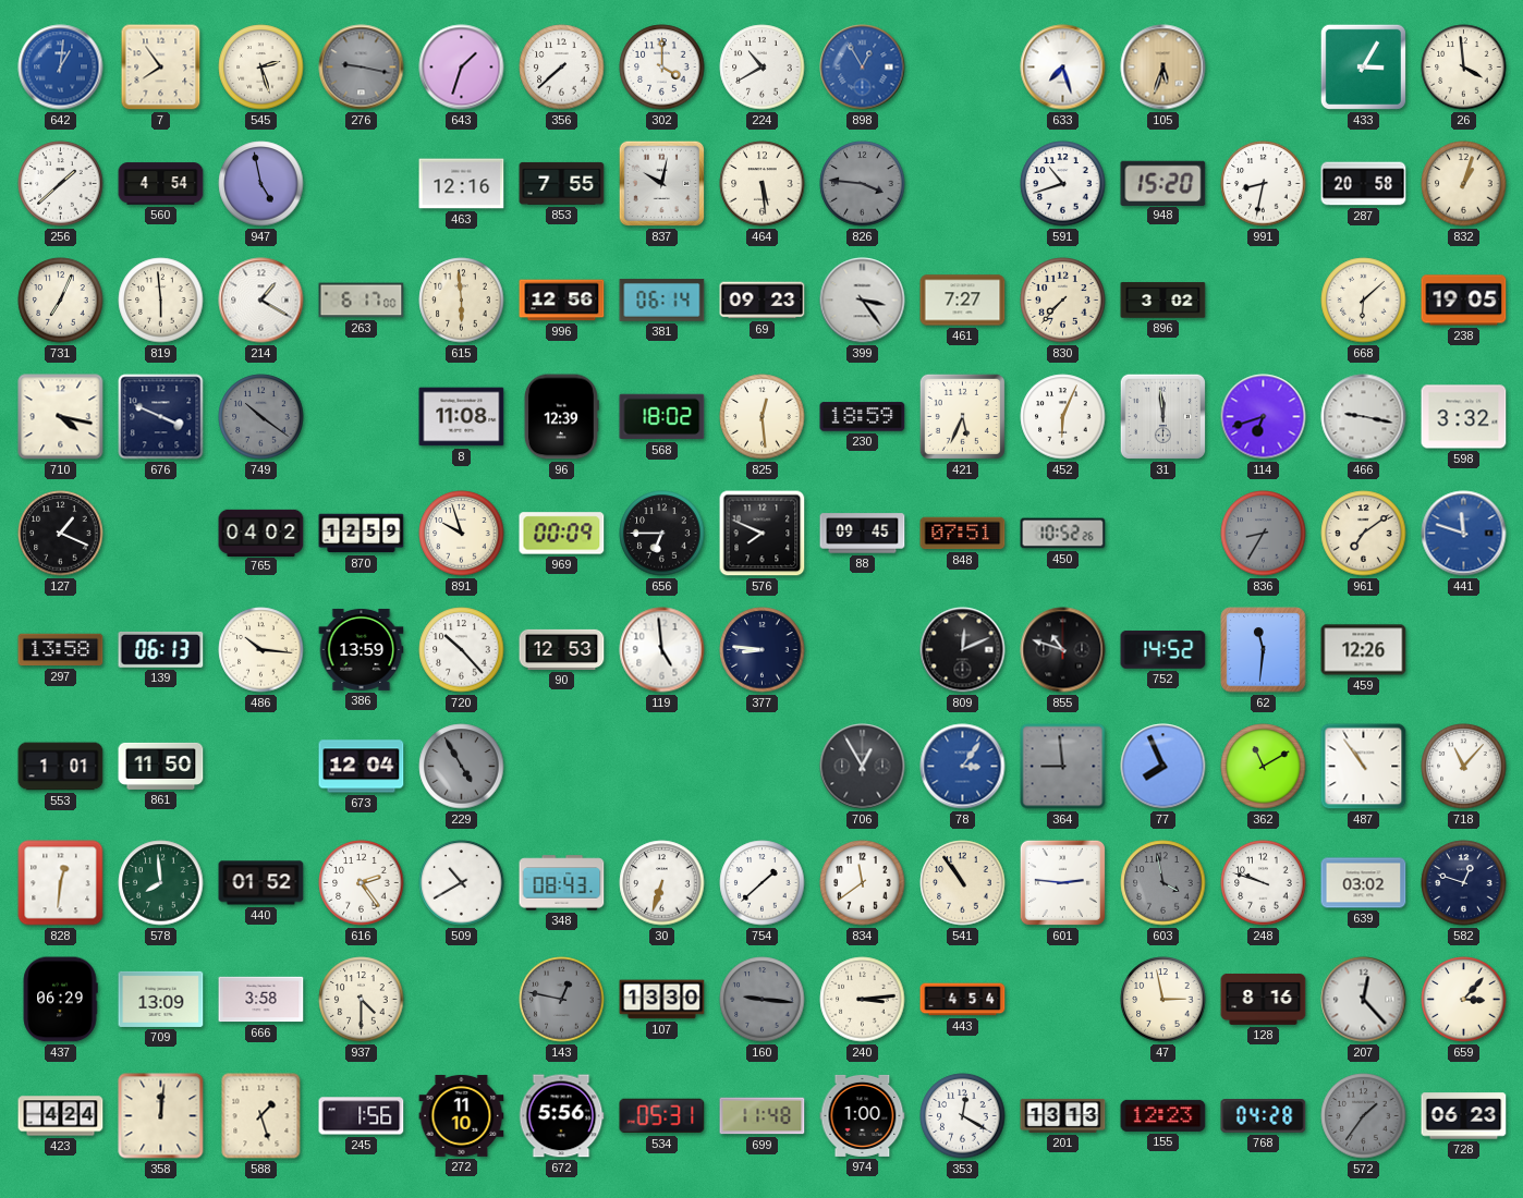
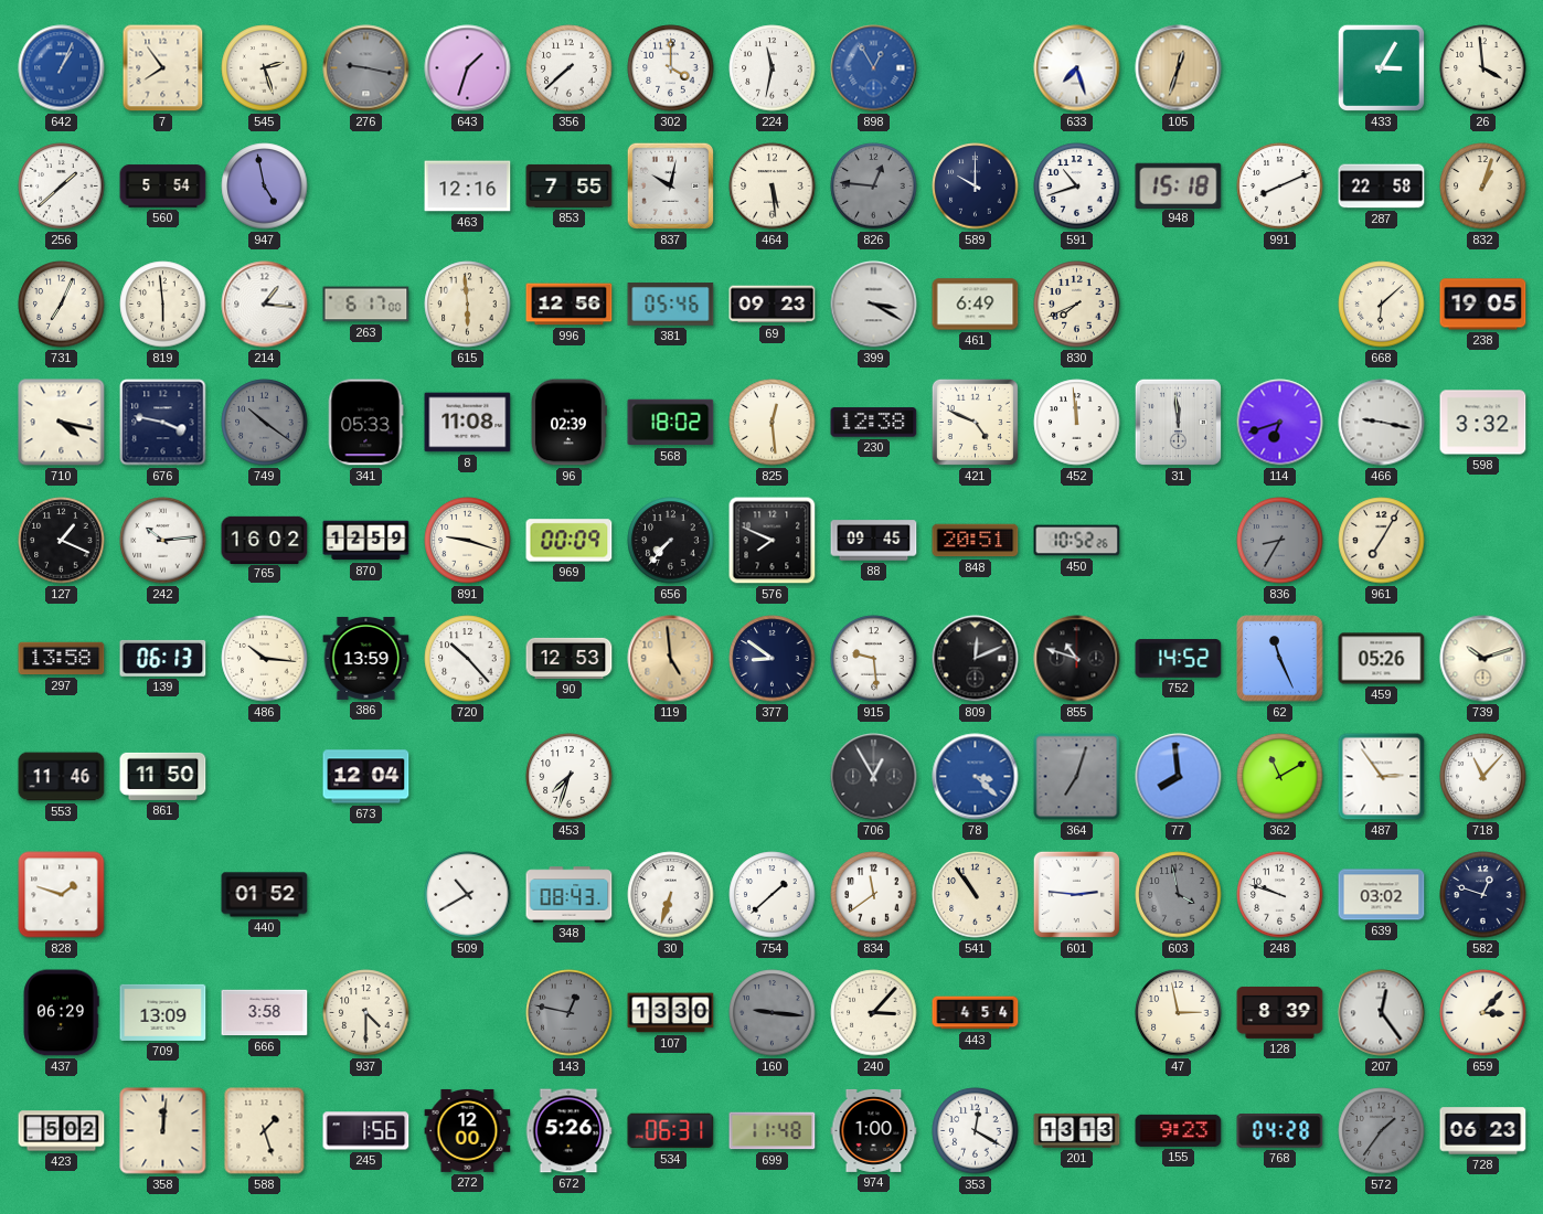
642: 1:01 -> 1:04 (62, 68)
224: 10:40 -> 11:32 (773, 68)
105: 5:33 -> 12:33 (1179, 68)
560: 4:54 -> 5:54 (163, 187)
826: 3:46 -> 12:46 (874, 187)
589: none -> 10:00 (976, 187)
948: 15:20 -> 15:18 (1179, 185)
991: 8:32 -> 8:11 (1280, 187)
287: 20:58 -> 22:58 (1382, 187)
214: 1:20 -> 1:16 (265, 305)
381: 06:14 -> 05:46 (671, 305)
399: 3:24 -> 3:20 (874, 305)
461: 7:27 -> 6:49 (976, 305)
830: 7:37 -> 7:41 (1077, 305)
896: 3:02 -> none (1163, 301)
676: 3:49 -> 3:47 (163, 423)
341: none -> 05:33 (365, 423)
96: 12:39 -> 02:39 (568, 423)
230: 18:59 -> 12:38 (874, 423)
421: 5:34 -> 4:49 (975, 422)
452: 6:04 -> 11:59 (1077, 423)
242: none -> 10:14 (163, 541)
765: 04:02 -> 16:02 (265, 540)
891: 9:57 -> 9:18 (468, 541)
656: 6:45 -> 7:37 (671, 541)
848: 07:51 -> 20:51 (976, 541)
961: 7:09 -> 7:05 (1382, 541)
441: 11:48 -> none (1464, 534)
119 dial: white -> champagne (671, 659)
377: 8:46 -> 8:51 (773, 659)
915: none -> 9:29 (874, 659)
62: 11:31 -> 11:26 (1280, 659)
459: 12:26 -> 05:26 (1382, 659)
739: none -> 10:12 (1483, 659)
553: 1:01 -> 11:46 (62, 777)
229: 4:55 -> none (462, 767)
453: none -> 7:33 (570, 777)
78: 3:06 -> 3:22 (976, 777)
364: 8:59 -> 7:03 (1077, 777)
77: 7:56 -> 7:59 (1179, 777)
487: 10:54 -> 2:54 (1382, 777)
828: 12:31 -> 1:48 (62, 895)
578: 7:59 -> none (161, 883)
616: 2:24 -> none (362, 883)
240: 3:14 -> 3:07 (874, 1013)
128: 8:16 -> 8:39 (1280, 1012)
207: 12:23 -> 12:24 (1382, 1013)
423: 4:24 -> 5:02 (62, 1131)
272: 11:10 -> 12:00 (468, 1130)
672: 5:56 -> 5:26 (568, 1131)
534: 05:31 -> 06:31 (671, 1131)
155: 12:23 -> 9:23 (1179, 1130)
